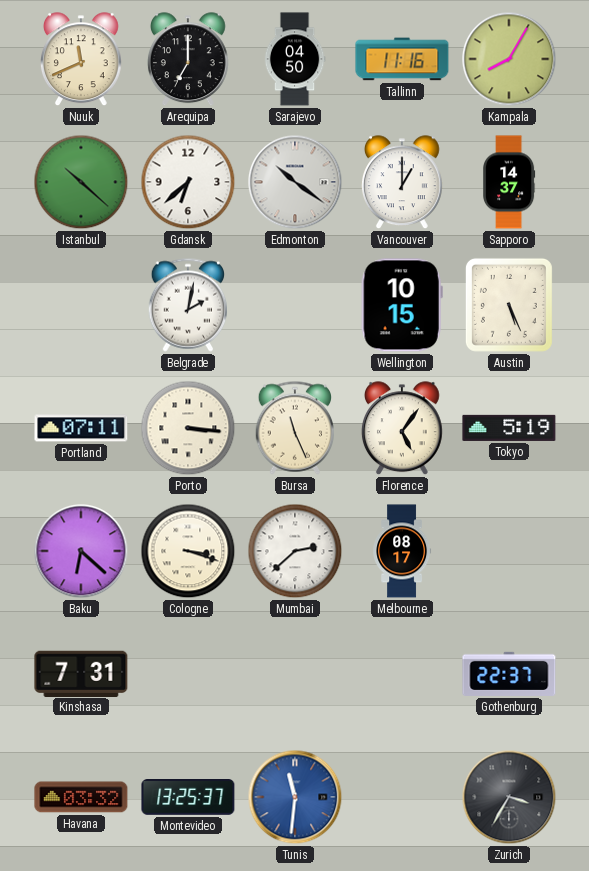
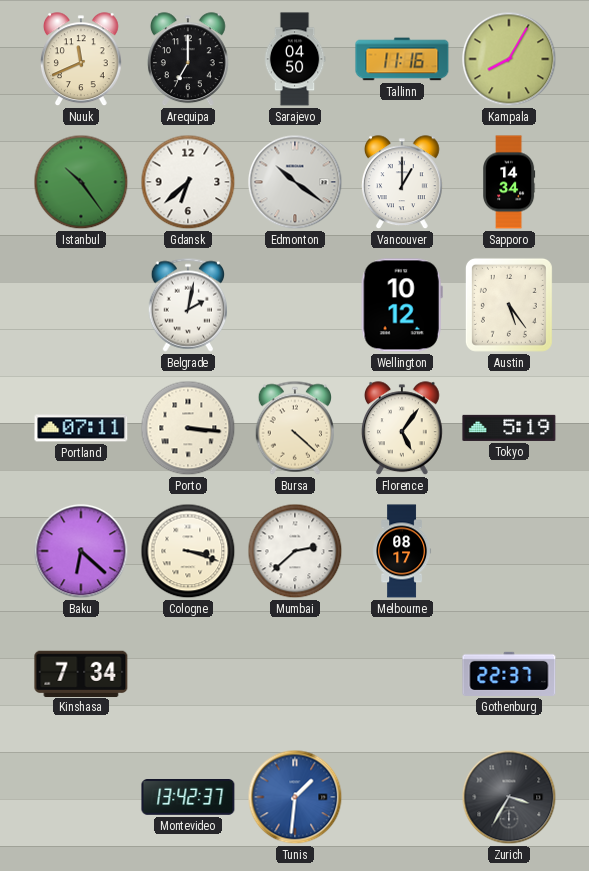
Istanbul: 10:22 -> 10:24 (81, 182)
Sapporo: 14:37 -> 14:34 (510, 182)
Wellington: 10:15 -> 10:12 (402, 305)
Austin: 5:26 -> 5:24 (509, 305)
Bursa: 11:26 -> 4:22 (294, 428)
Kinshasa: 7:31 -> 7:34 (81, 673)
Havana: 03:32 -> none (81, 797)
Montevideo: 13:25 -> 13:42 (188, 798)
Tunis: 11:31 -> 1:31 (295, 797)
